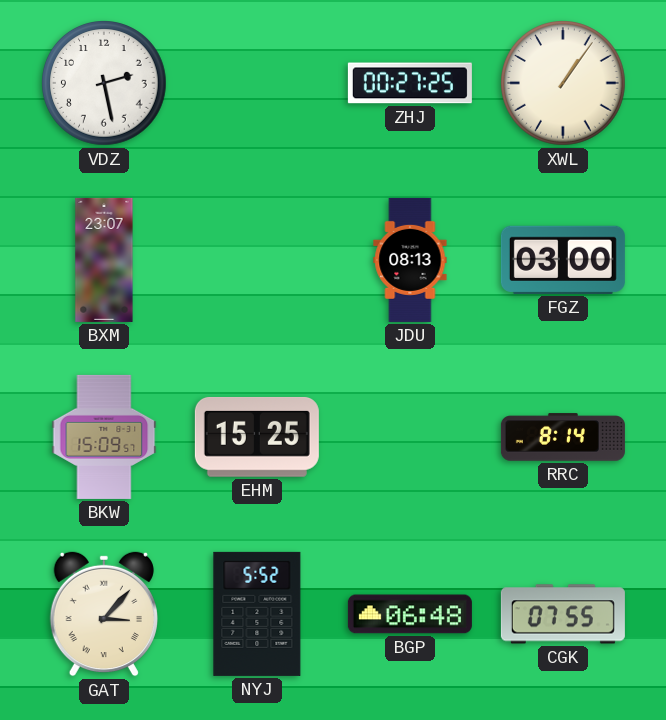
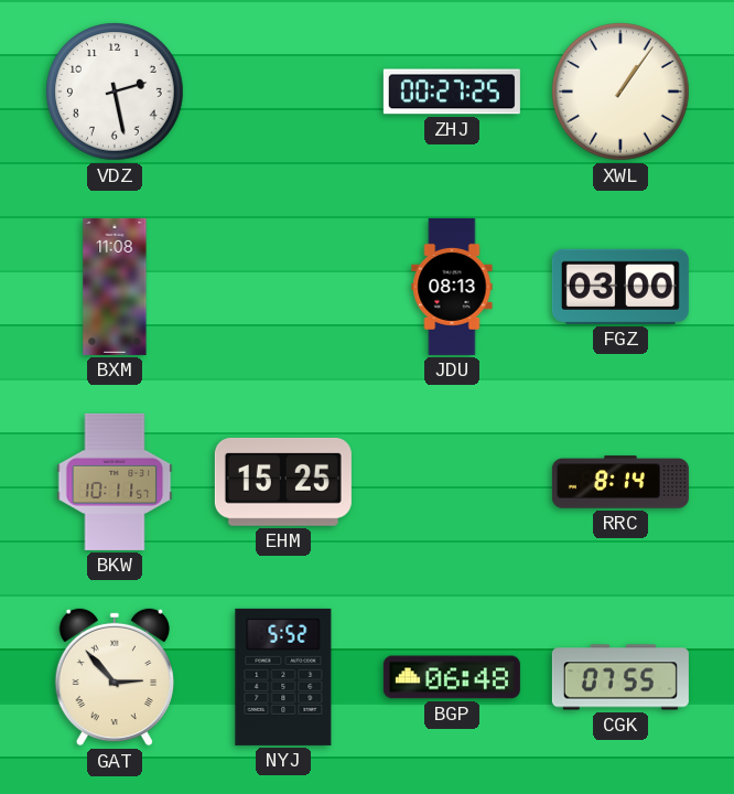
BXM: 23:07 -> 11:08 (115, 287)
BKW: 15:09 -> 10:11 (115, 482)
GAT: 3:07 -> 2:53 (115, 677)
